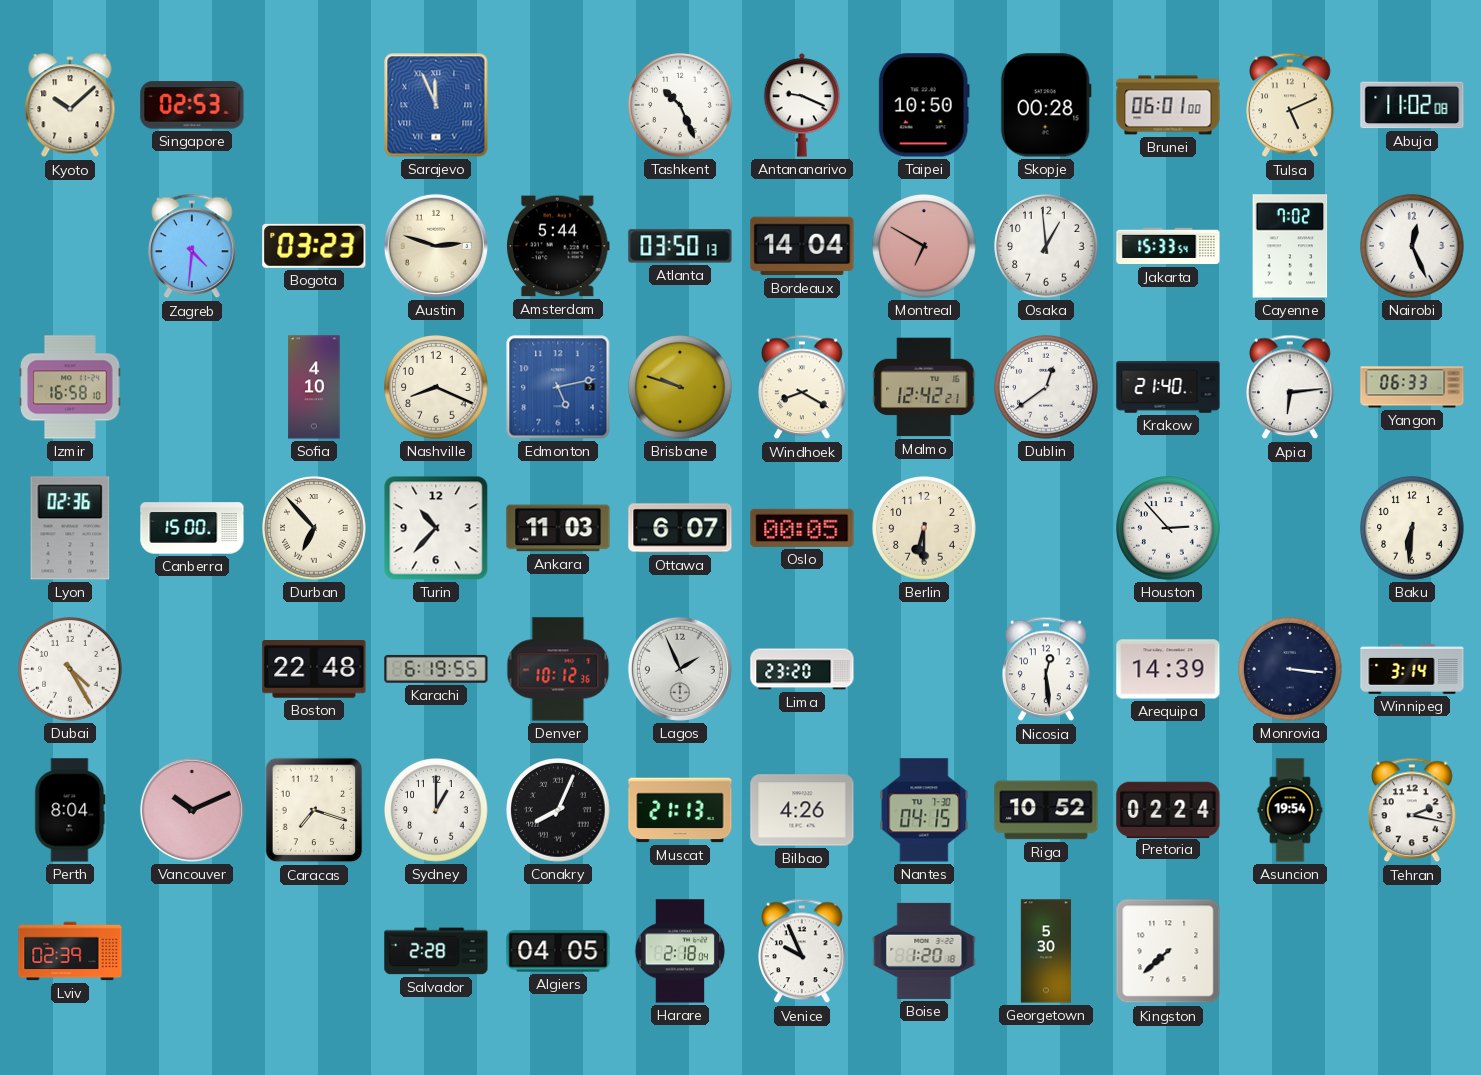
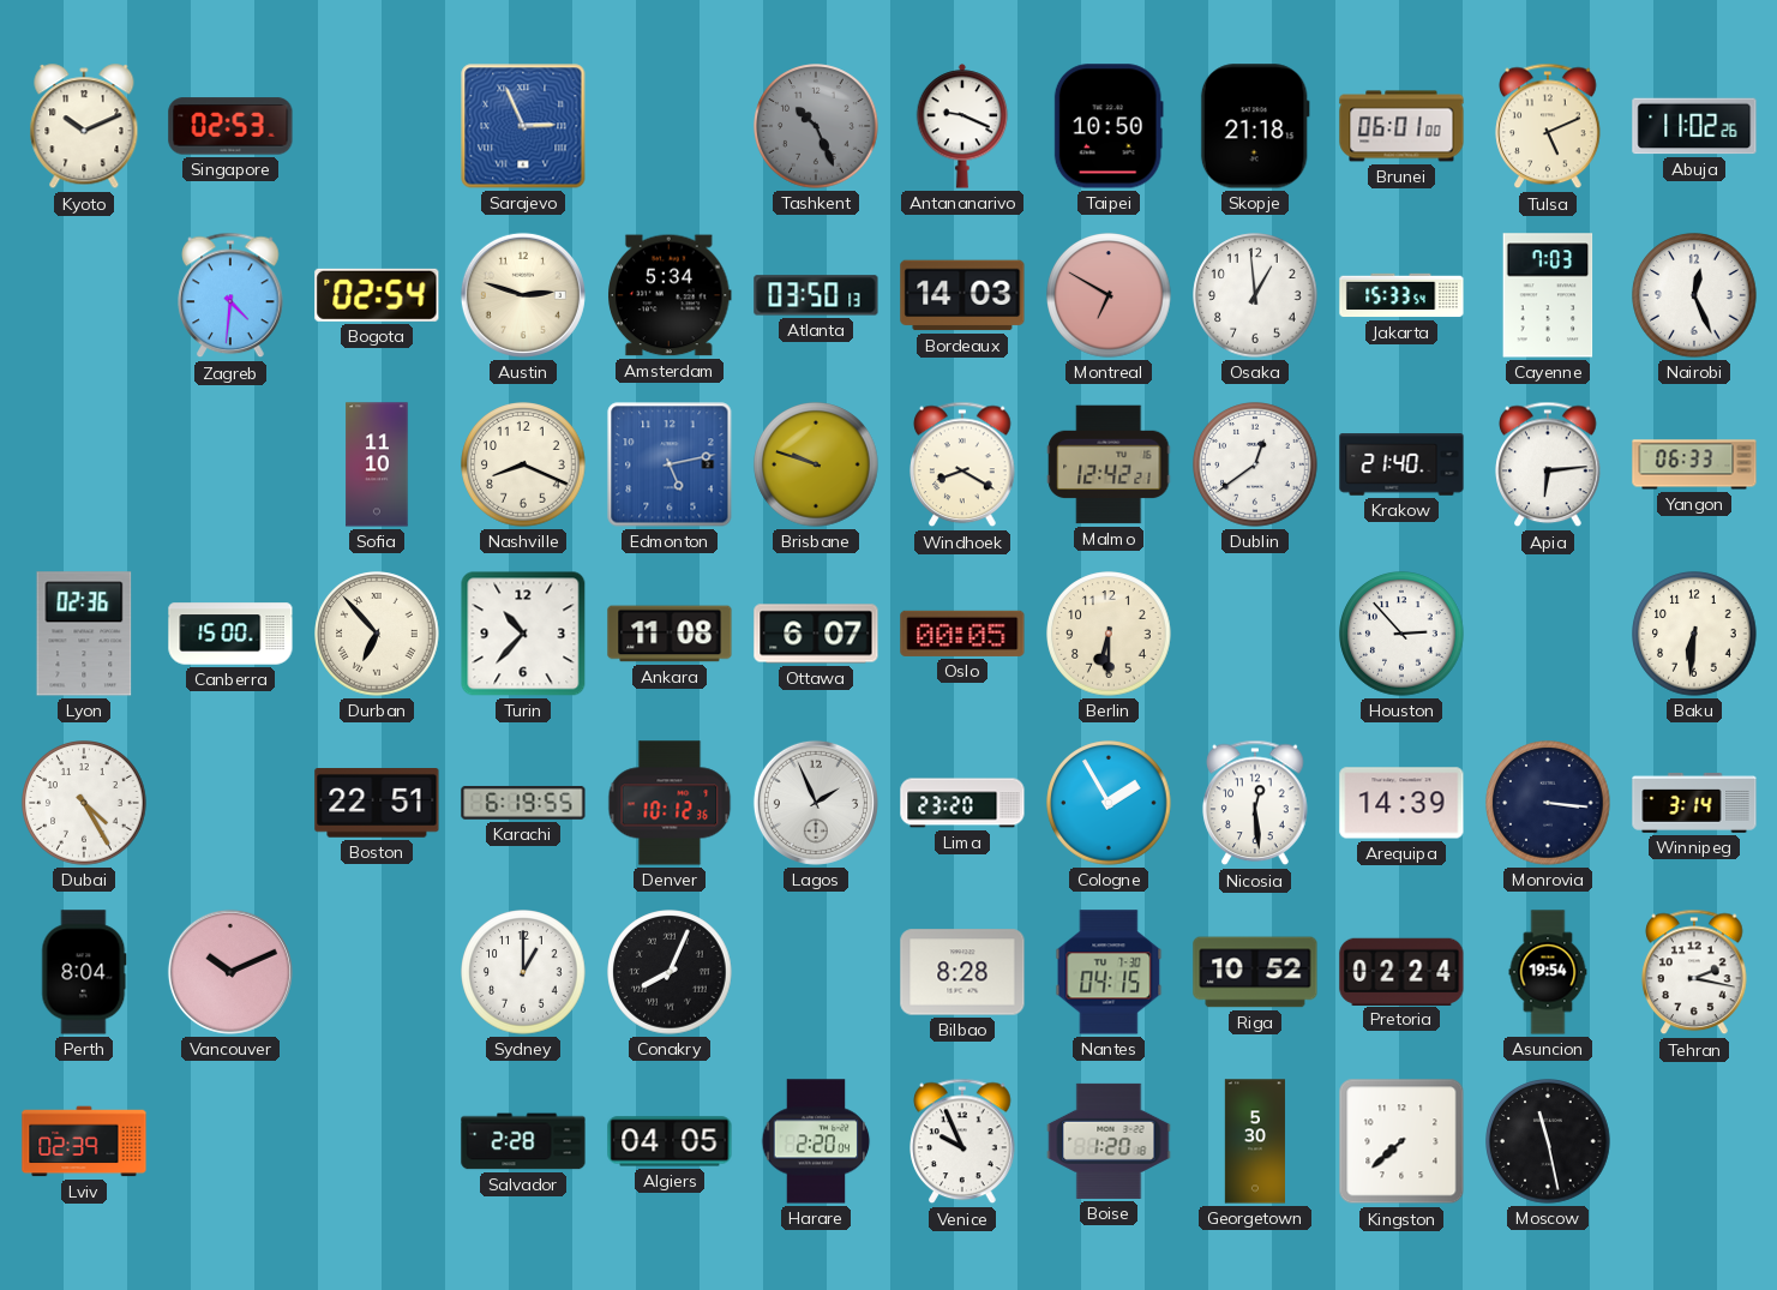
Kyoto: 10:08 -> 10:11 (84, 127)
Sarajevo: 11:56 -> 2:56 (523, 126)
Tashkent dial: white -> grey (816, 126)
Skopje: 00:28 -> 21:18 (1255, 126)
Abuja: 11:02:08 -> 11:02:26 (1694, 126)
Bogota: 03:23 -> 02:54 (377, 295)
Amsterdam: 5:44 -> 5:34 (671, 295)
Bordeaux: 14:04 -> 14:03 (962, 295)
Cayenne: 7:02 -> 7:03 (1548, 295)
Izmir: 16:58 -> none (70, 387)
Sofia: 4:10 -> 11:10 (377, 464)
Ankara: 11:03 -> 11:08 (670, 634)
Boston: 22:48 -> 22:51 (377, 804)
Cologne: none -> 1:55 (1109, 803)
Caracas: 7:18 -> none (314, 810)
Muscat: 21:13 -> none (680, 810)
Bilbao: 4:26 -> 8:28 (962, 972)
Harare: 2:18 -> 2:20 (816, 1141)
Moscow: none -> 11:28 (1548, 1141)
